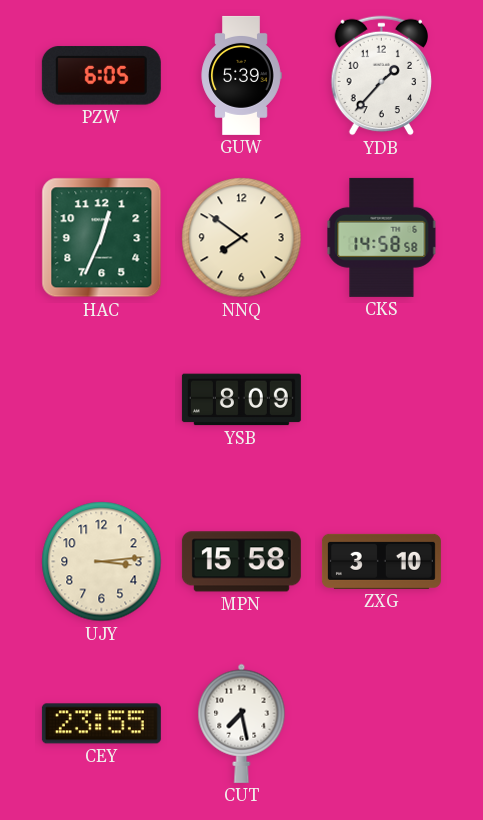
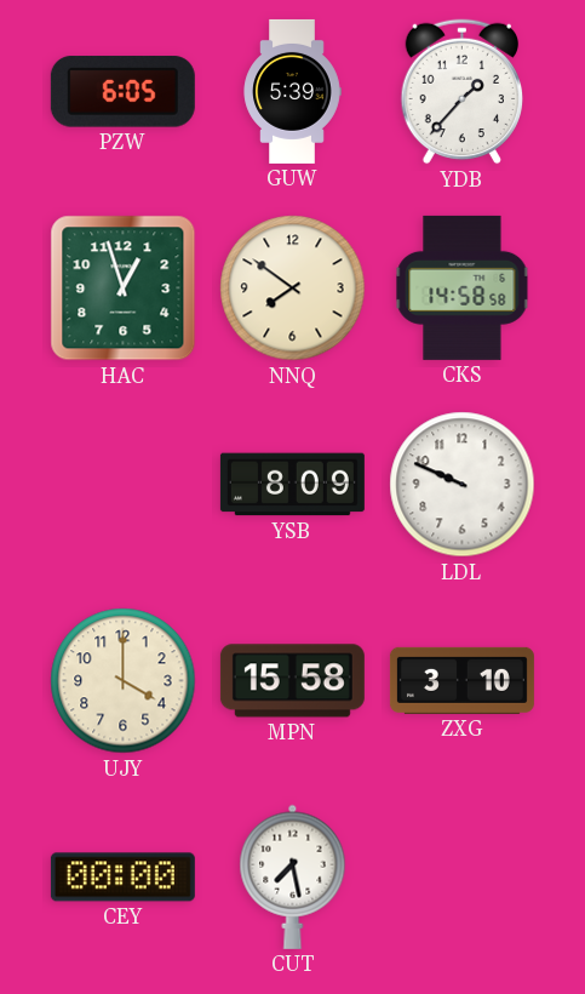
HAC: 12:34 -> 12:57 (124, 289)
LDL: none -> 9:49 (463, 485)
UJY: 3:14 -> 4:00 (124, 681)
CEY: 23:55 -> 00:00 (122, 878)
